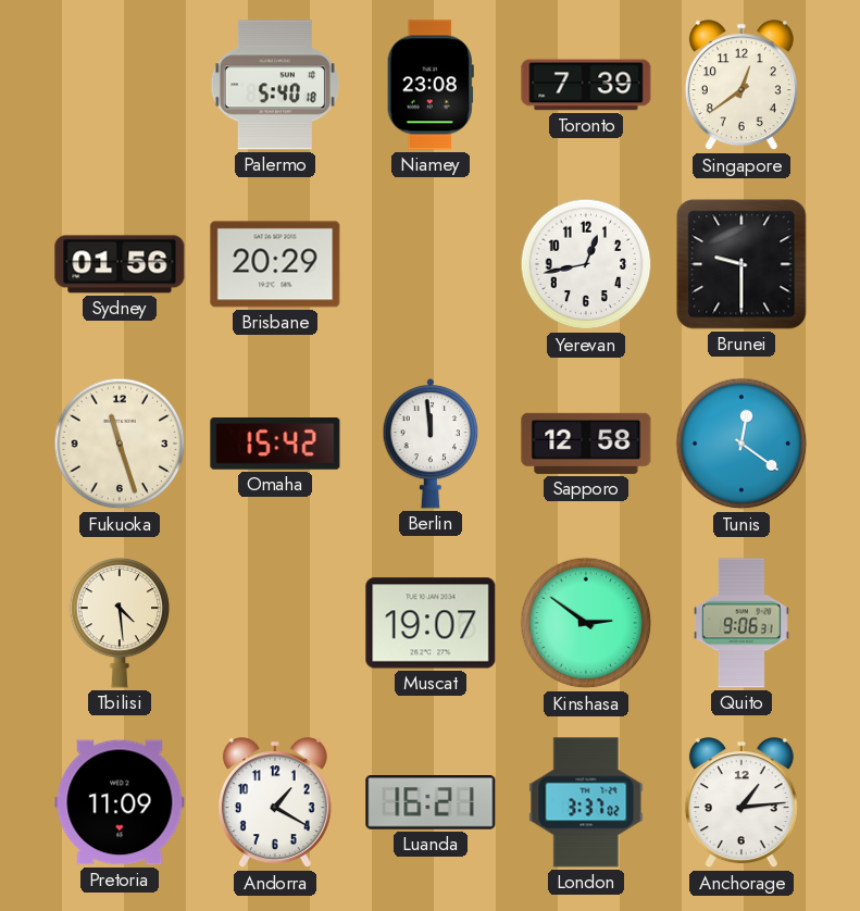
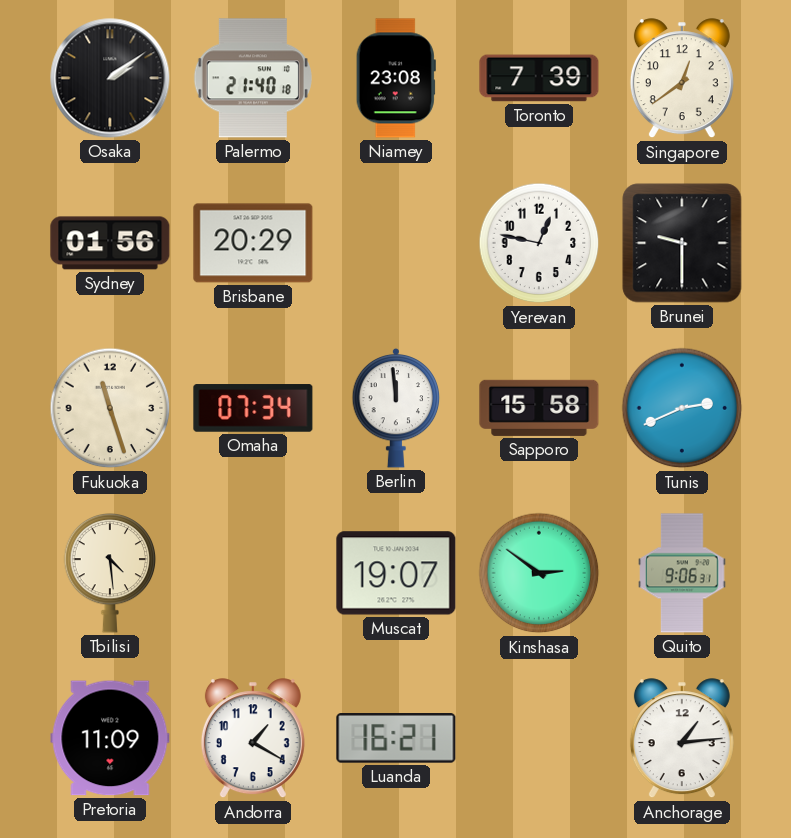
Osaka: none -> 2:09 (110, 78)
Palermo: 5:40 -> 21:40 (253, 78)
Yerevan: 12:43 -> 12:47 (539, 243)
Omaha: 15:42 -> 07:34 (253, 408)
Sapporo: 12:58 -> 15:58 (539, 408)
Tunis: 12:21 -> 2:41 (682, 408)
London: 3:37 -> none (586, 802)
